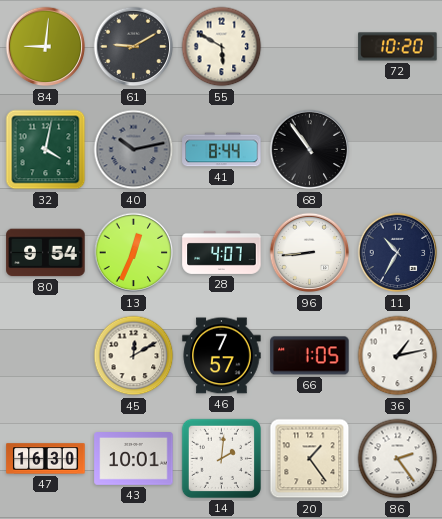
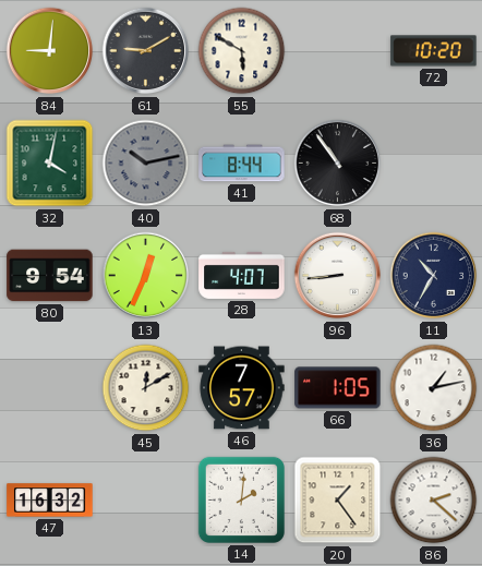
47: 16:30 -> 16:32 (50, 501)
43: 10:01 -> none (134, 459)
86: 2:24 -> 2:22 (434, 501)
